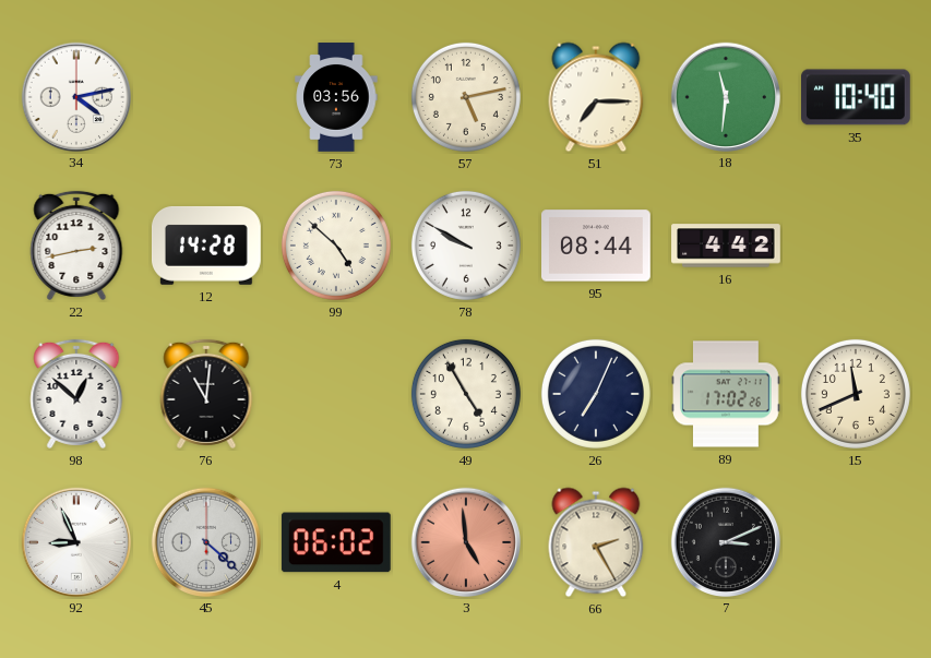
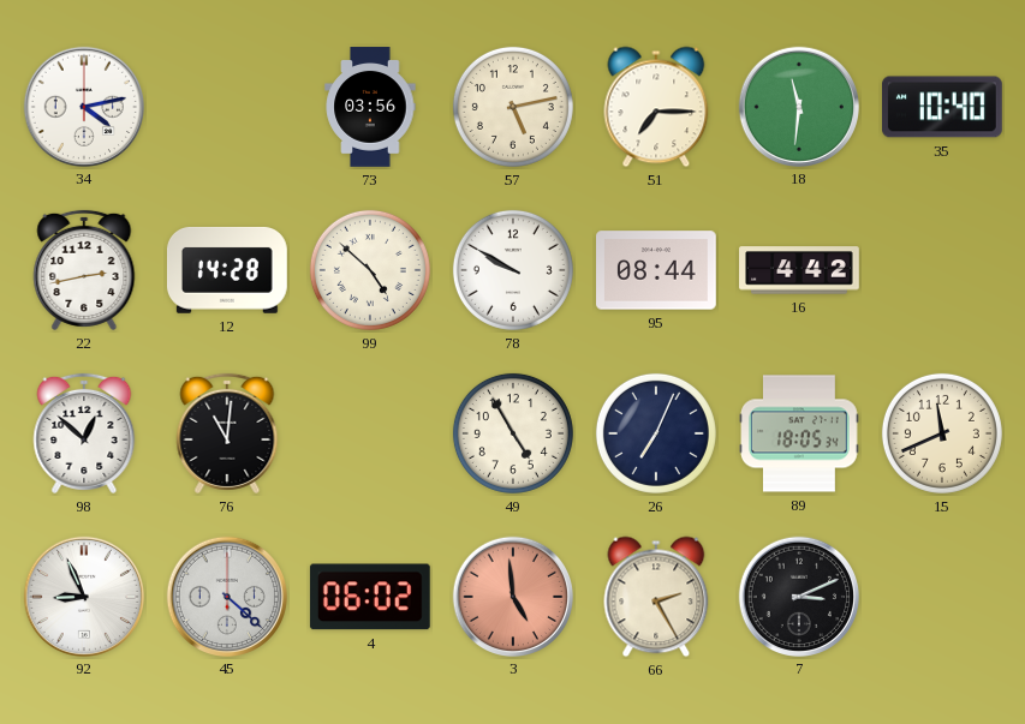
89: 17:02 -> 18:05 (800, 433)
